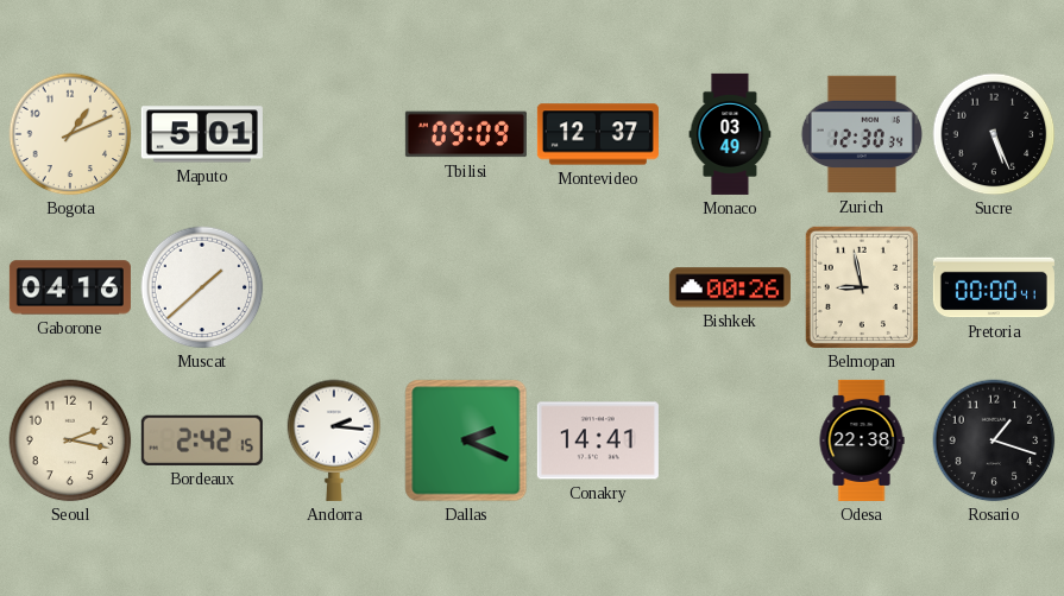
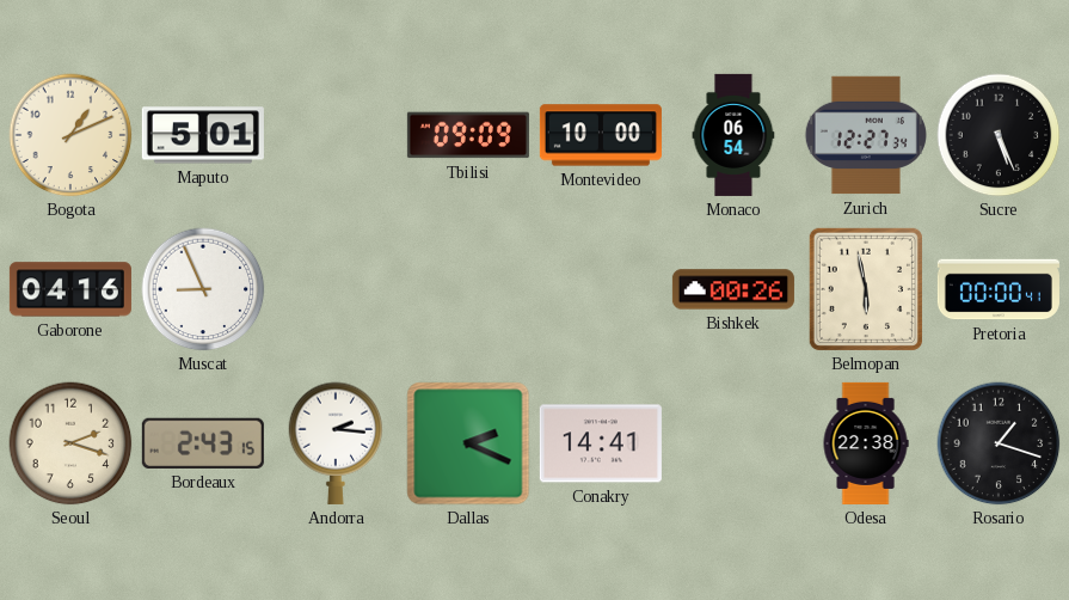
Montevideo: 12:37 -> 10:00 (601, 135)
Monaco: 03:49 -> 06:54 (733, 135)
Zurich: 12:30 -> 12:27 (866, 135)
Muscat: 1:38 -> 8:56 (203, 289)
Belmopan: 8:58 -> 5:58 (866, 289)
Seoul: 2:17 -> 2:18 (70, 443)
Bordeaux: 2:42 -> 2:43 (203, 443)
